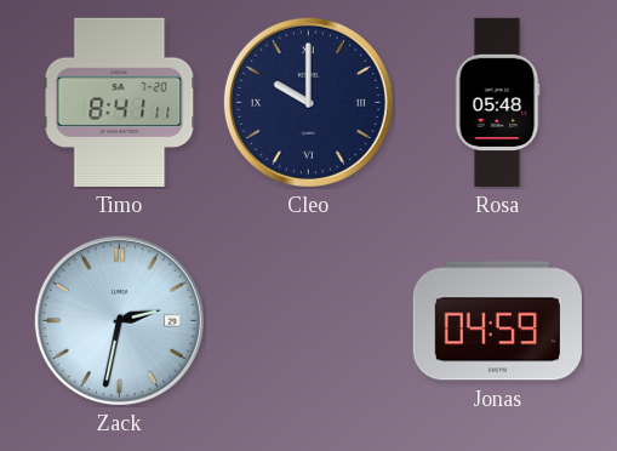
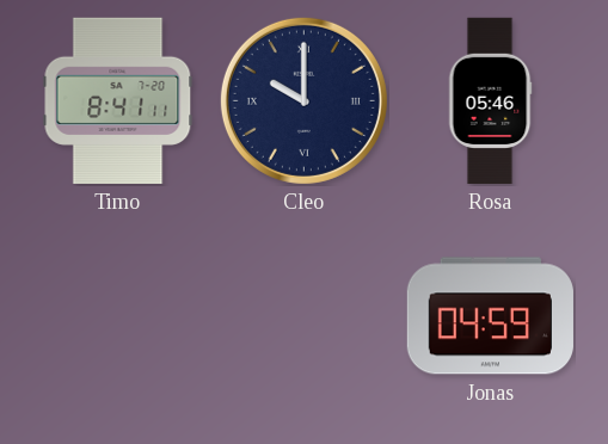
Rosa: 05:48 -> 05:46 (490, 101)
Zack: 2:32 -> none (119, 320)
